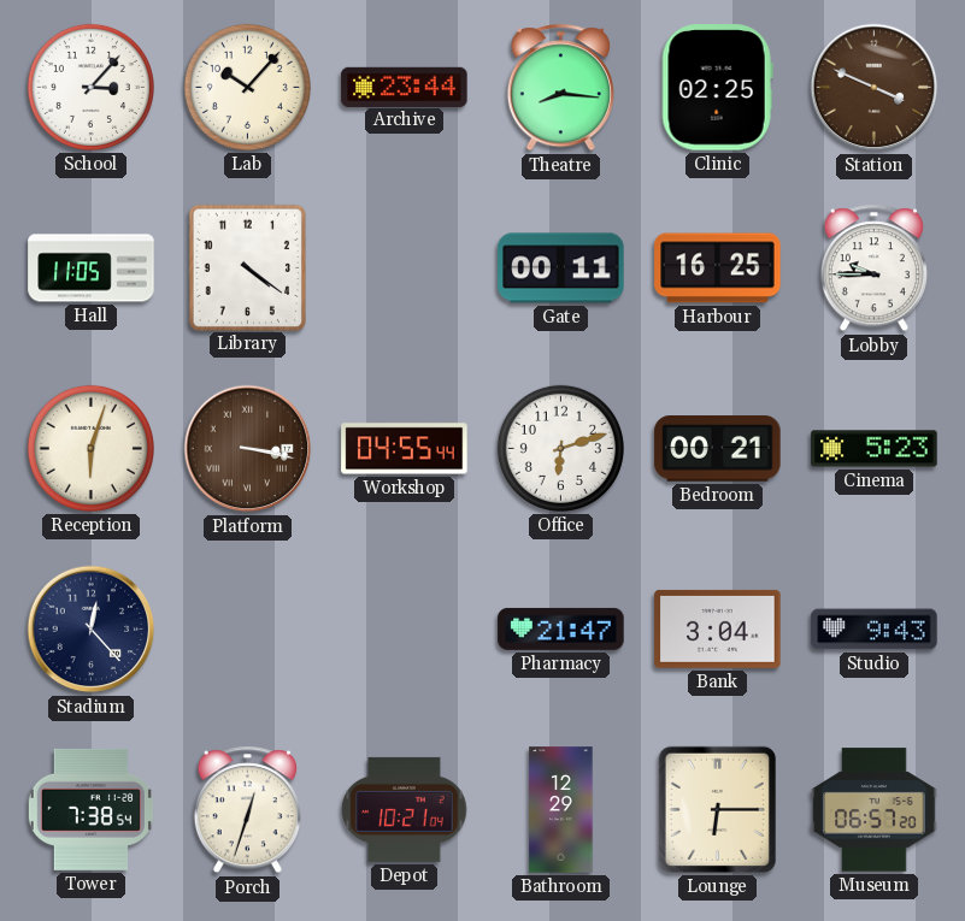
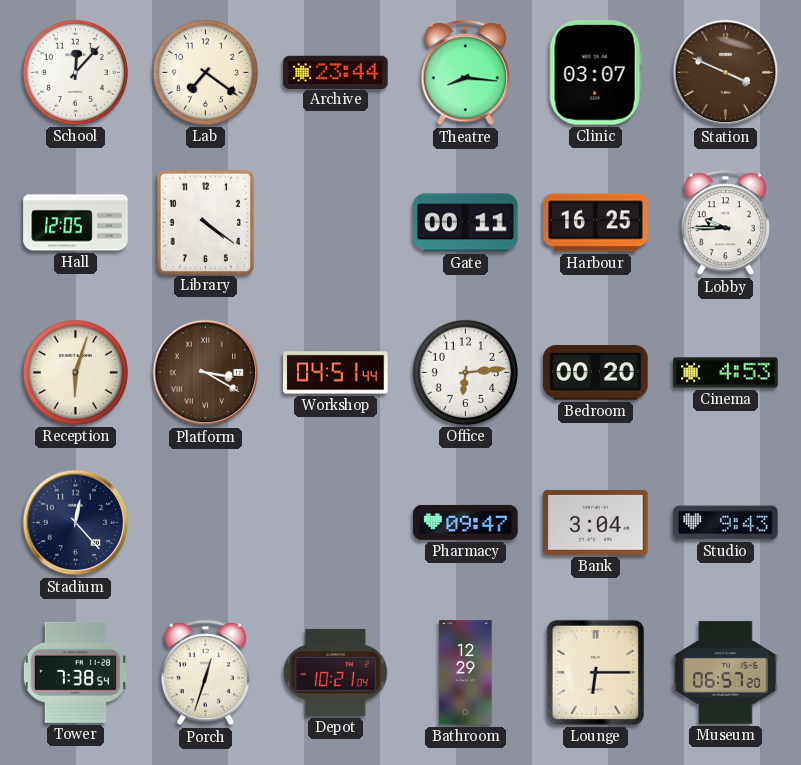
School: 3:07 -> 12:07 (75, 72)
Lab: 10:07 -> 7:21 (205, 72)
Clinic: 02:25 -> 03:07 (595, 73)
Hall: 11:05 -> 12:05 (76, 223)
Platform: 3:17 -> 3:20 (206, 373)
Workshop: 04:55 -> 04:51 (336, 373)
Office: 6:12 -> 6:14 (465, 372)
Bedroom: 00:21 -> 00:20 (596, 373)
Cinema: 5:23 -> 4:53 (726, 373)
Pharmacy: 21:47 -> 09:47 (466, 522)
